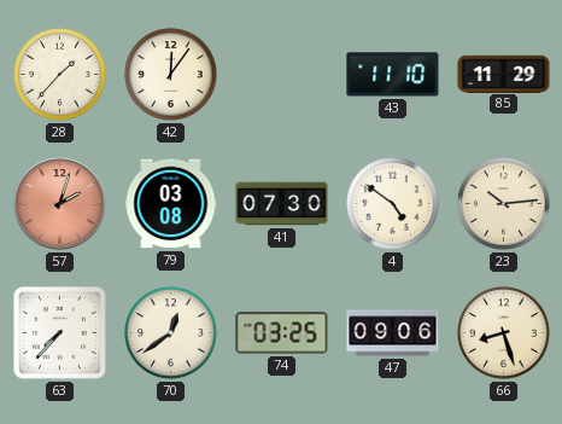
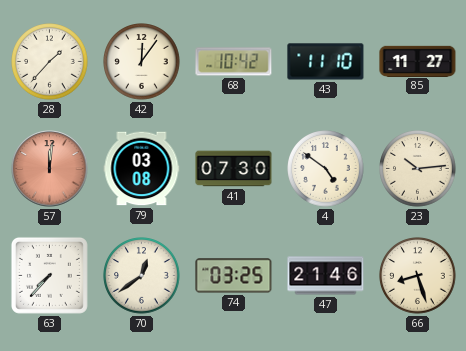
68: none -> 10:42 (234, 62)
85: 11:29 -> 11:27 (418, 61)
57: 2:03 -> 12:01 (50, 169)
47: 09:06 -> 21:46 (326, 276)
